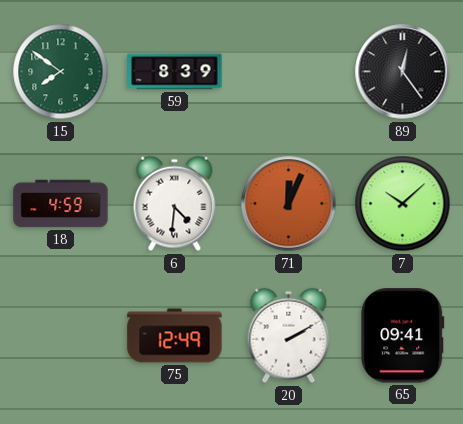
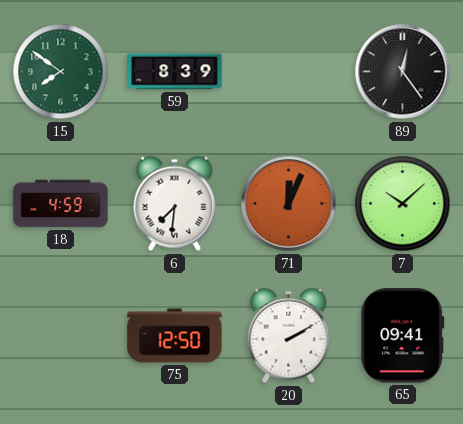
6: 4:31 -> 7:31 (175, 204)
75: 12:49 -> 12:50 (175, 336)
